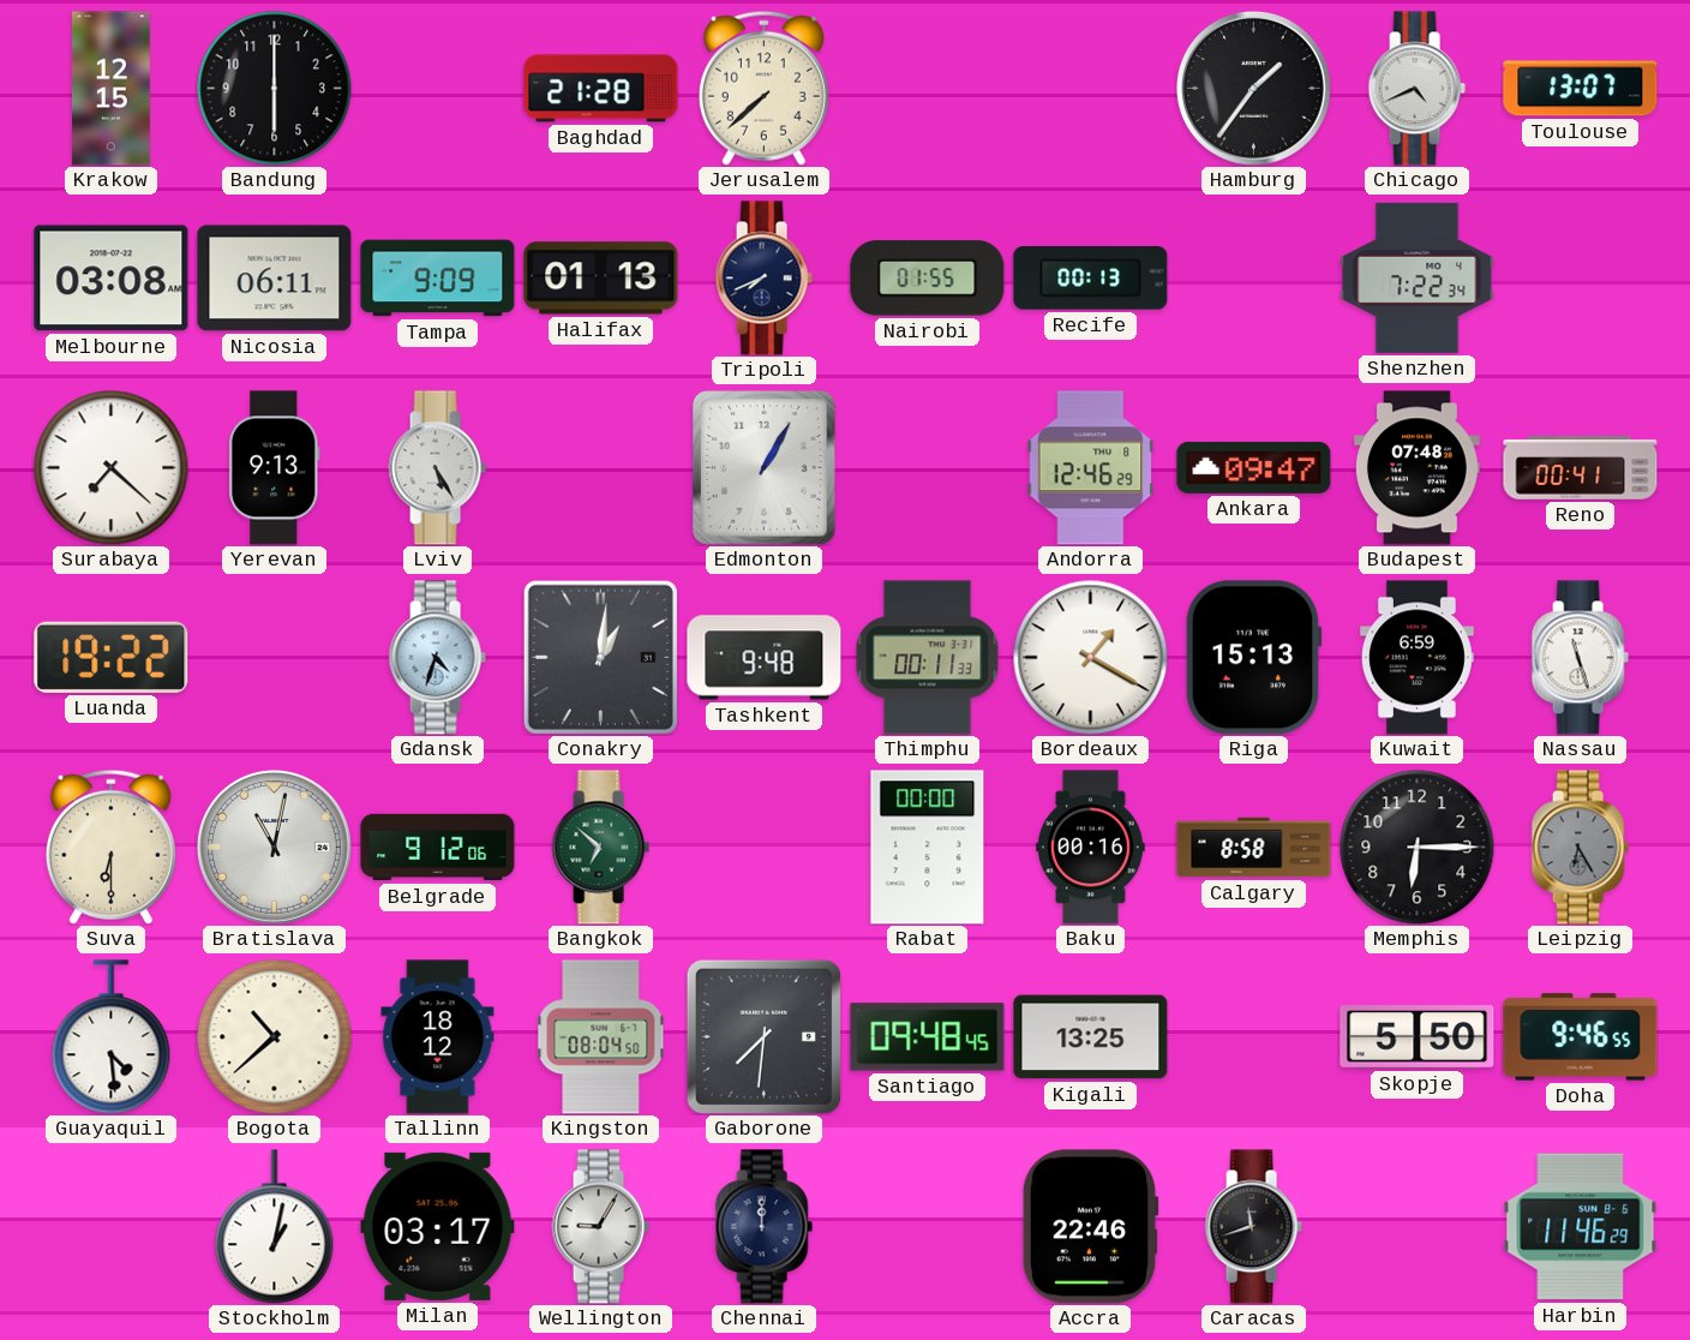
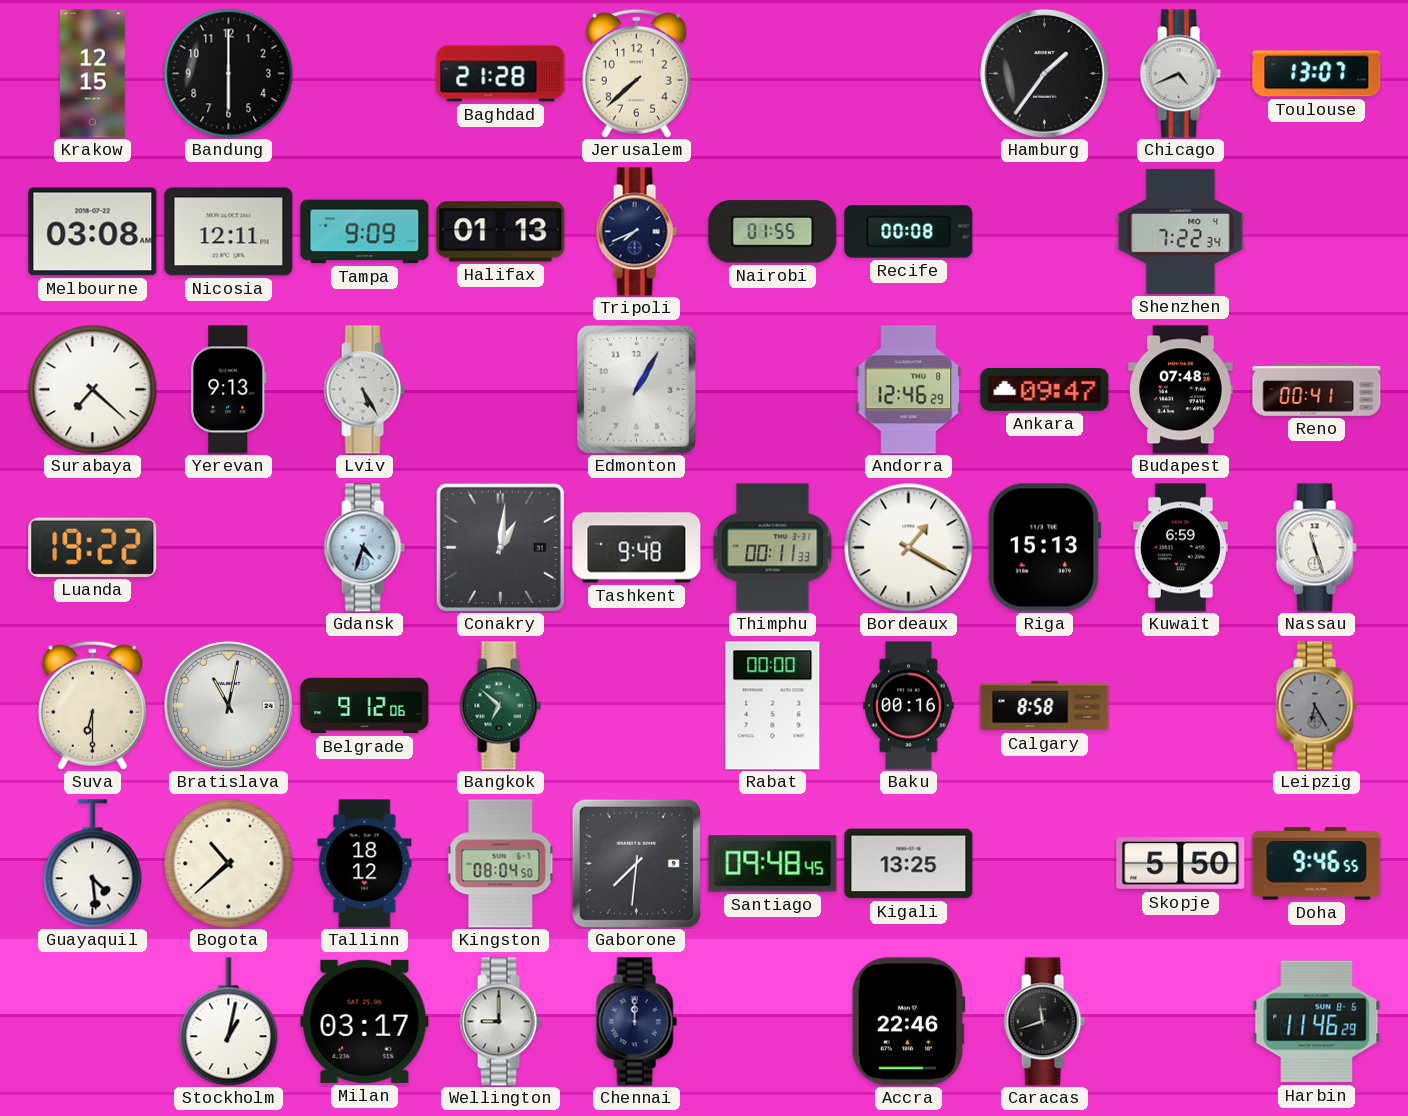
Nicosia: 06:11 -> 12:11 (229, 232)
Recife: 00:13 -> 00:08 (909, 232)
Memphis: 6:15 -> none (1416, 847)
Wellington: 9:05 -> 9:00 (500, 1022)
